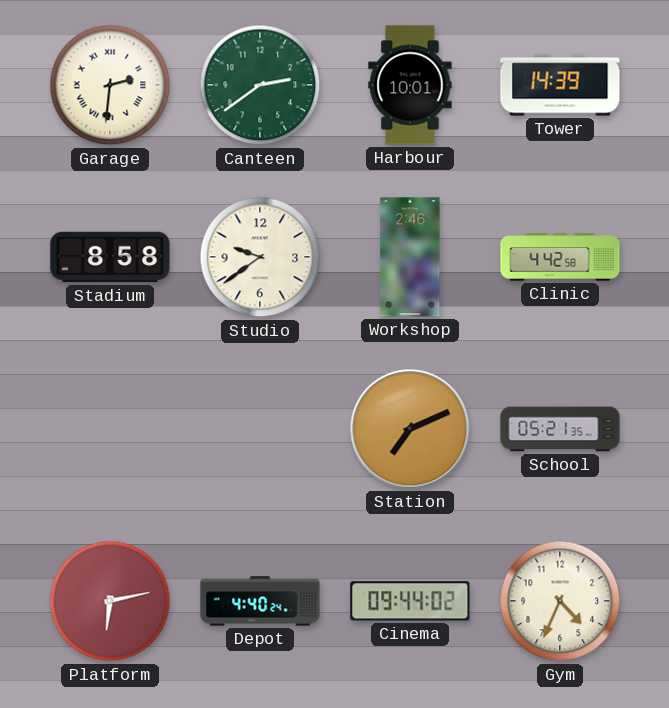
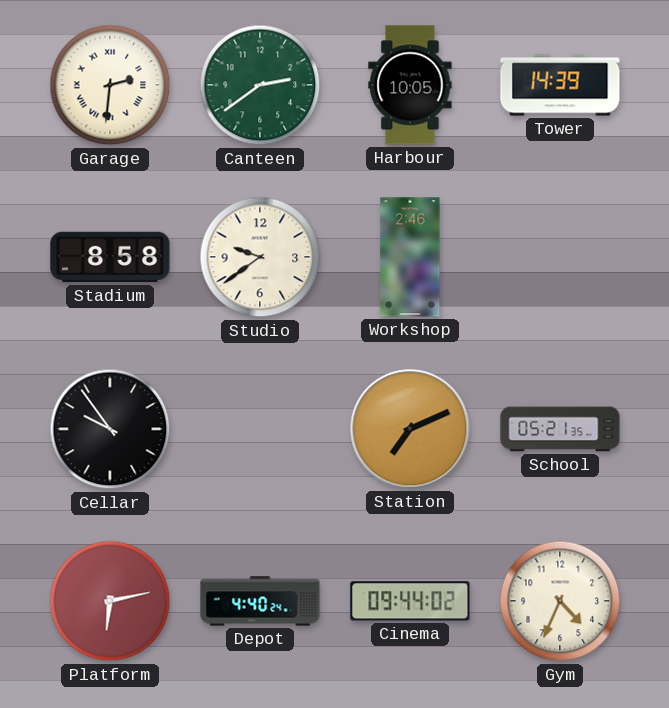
Harbour: 10:01 -> 10:05 (410, 85)
Clinic: 4:42 -> none (560, 257)
Cellar: none -> 9:54 (110, 429)
